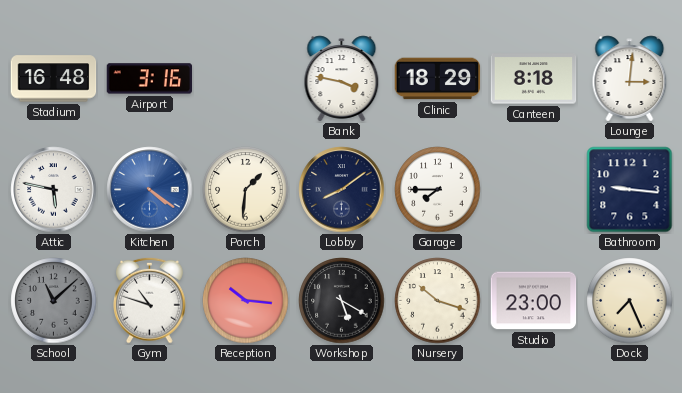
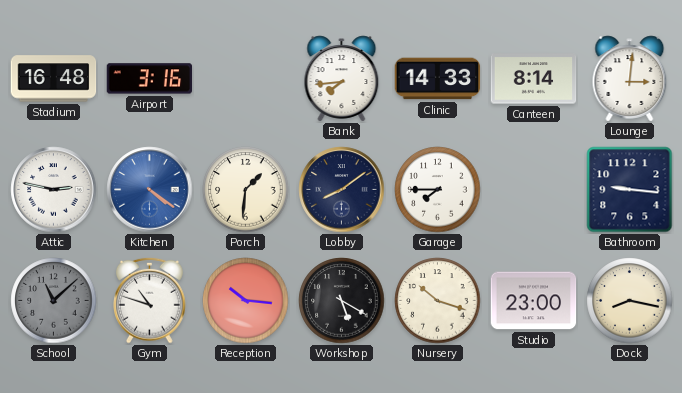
Bank: 3:47 -> 7:44 (342, 79)
Clinic: 18:29 -> 14:33 (438, 79)
Canteen: 8:18 -> 8:14 (534, 79)
Attic: 5:47 -> 2:47 (54, 190)
Dock: 7:26 -> 8:17 (630, 301)
